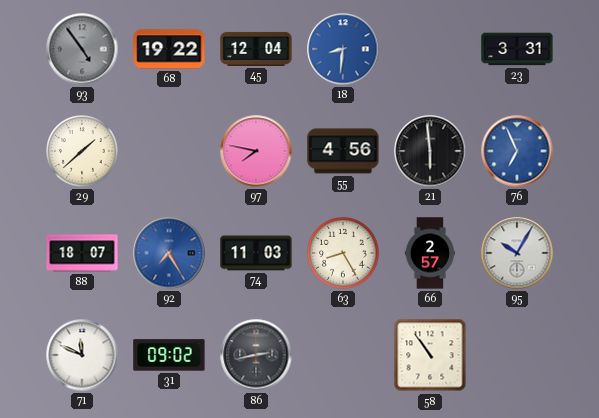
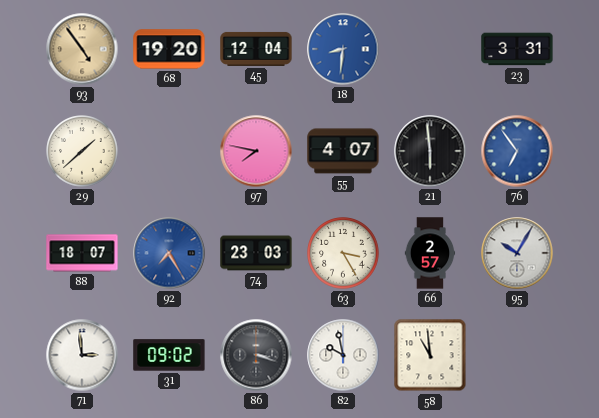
93 dial: grey -> champagne (82, 49)
68: 19:22 -> 19:20 (169, 49)
55: 4:56 -> 4:07 (343, 151)
76: 6:56 -> 6:54 (517, 151)
74: 11:03 -> 23:03 (256, 253)
63: 8:25 -> 3:25 (343, 253)
71: 11:49 -> 2:59 (82, 355)
86: 2:43 -> 3:18 (256, 355)
82: none -> 9:58 (343, 355)
58: 10:54 -> 10:59 (430, 355)
